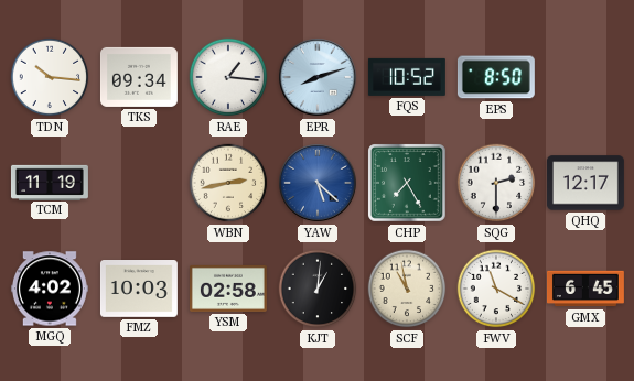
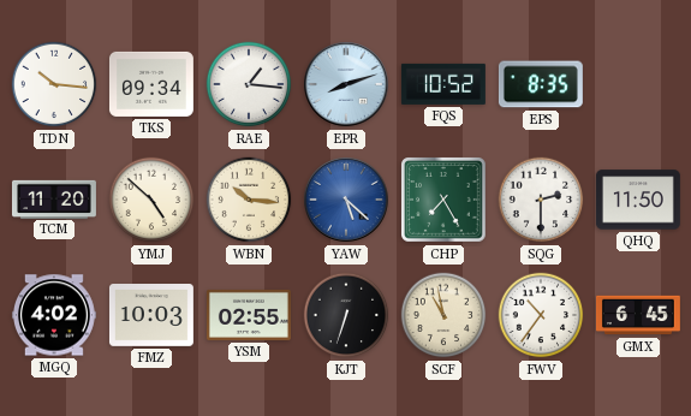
EPS: 8:50 -> 8:35 (541, 84)
TCM: 11:19 -> 11:20 (54, 198)
YMJ: none -> 4:52 (151, 200)
WBN: 2:43 -> 10:16 (249, 200)
QHQ: 12:17 -> 11:50 (638, 200)
YSM: 02:58 -> 02:55 (249, 315)
KJT: 1:01 -> 6:33 (346, 315)
FWV: 11:20 -> 10:36 (541, 315)
